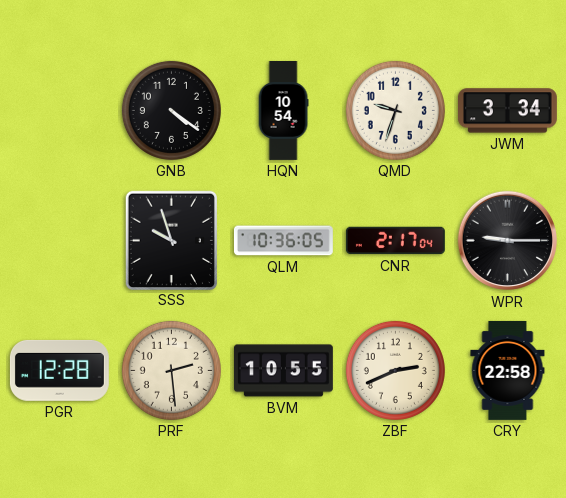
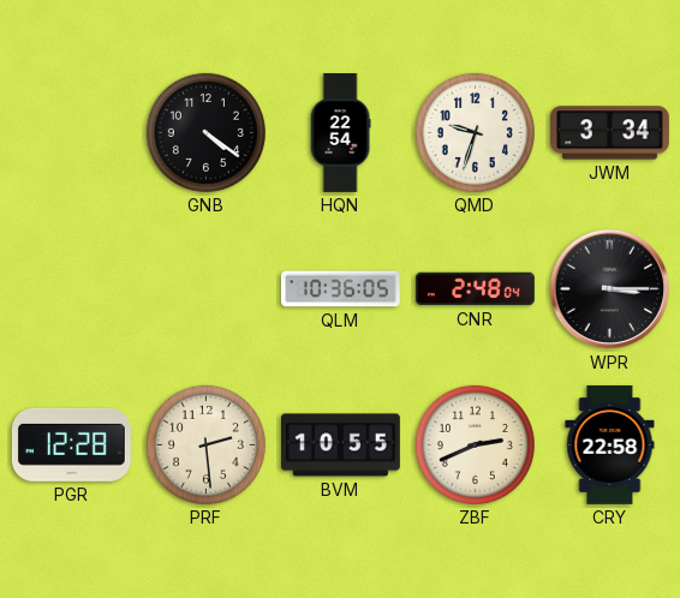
HQN: 10:54 -> 22:54 (340, 133)
SSS: 9:57 -> none (171, 240)
CNR: 2:17 -> 2:48 (475, 289)
WPR: 9:15 -> 3:15 (610, 289)
